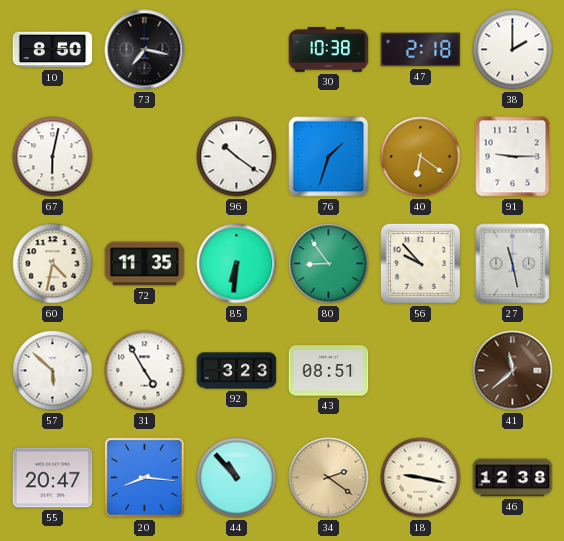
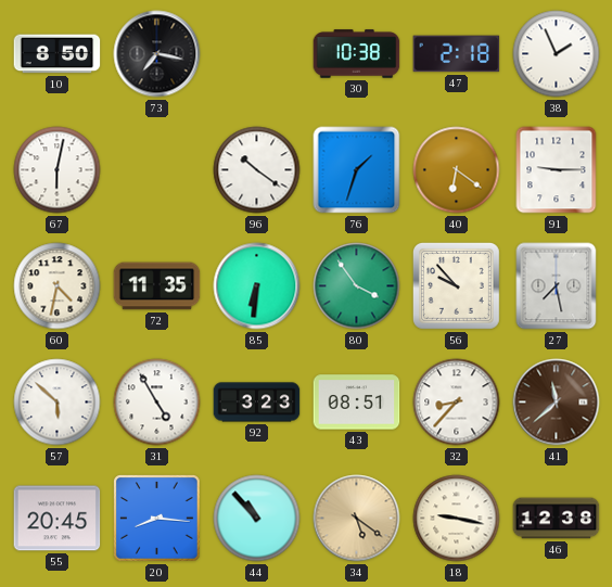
38: 2:00 -> 1:56 (557, 54)
80: 8:54 -> 3:54 (357, 286)
27: 11:28 -> 7:28 (557, 286)
32: none -> 8:37 (457, 403)
55: 20:47 -> 20:45 (58, 519)
34: 2:21 -> 5:21 (357, 519)
